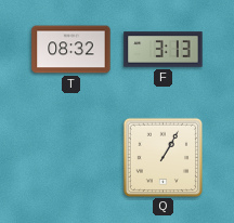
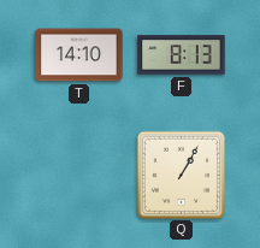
T: 08:32 -> 14:10 (79, 55)
F: 3:13 -> 8:13 (182, 55)
